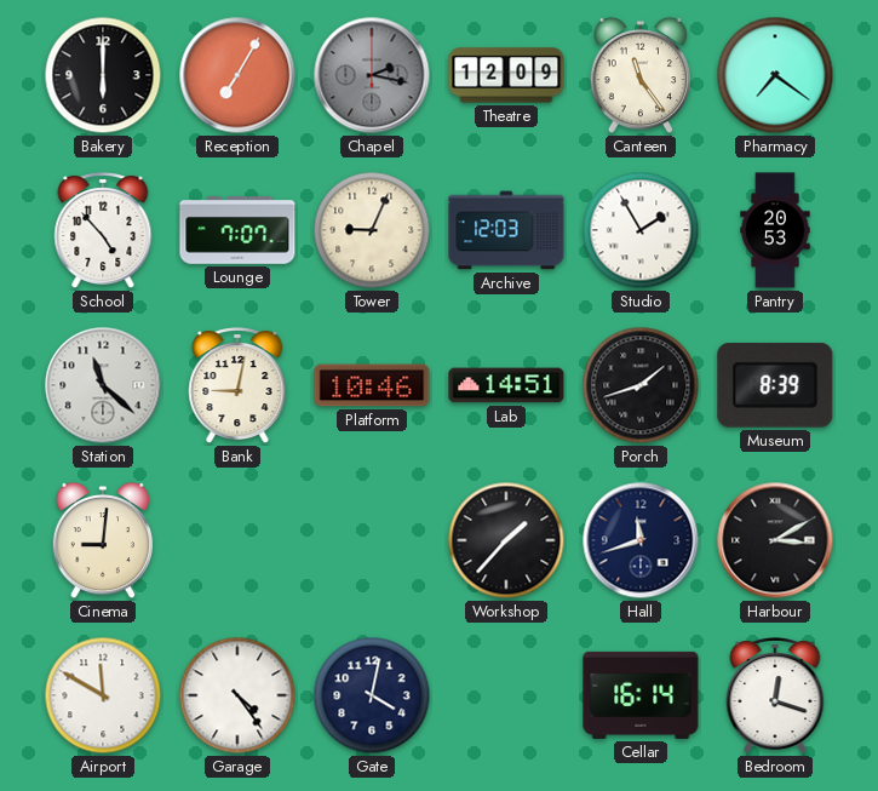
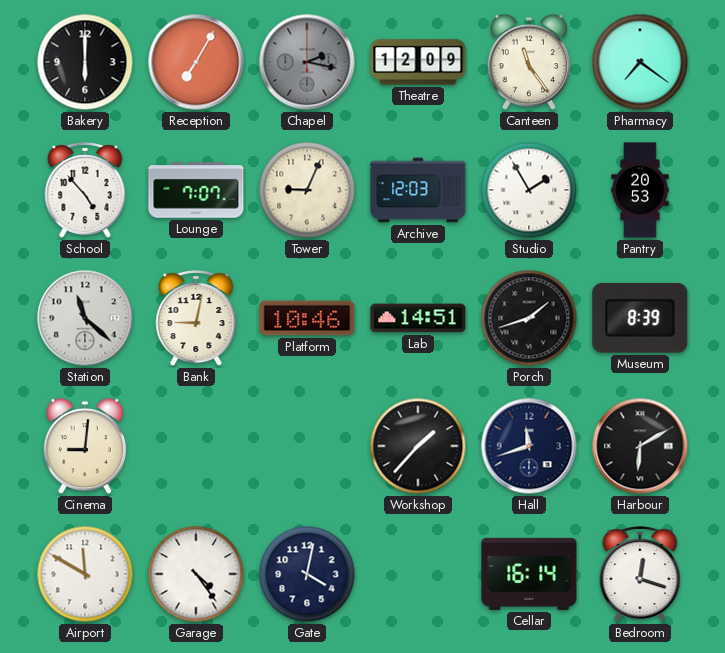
Harbour: 3:10 -> 6:10 (640, 446)
